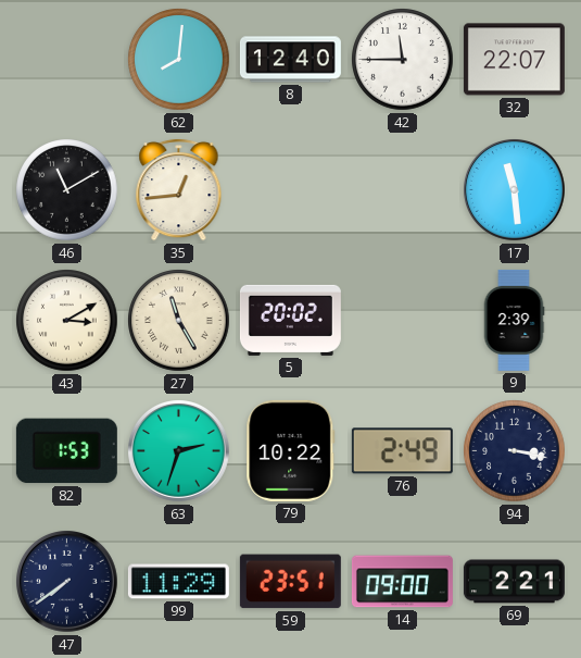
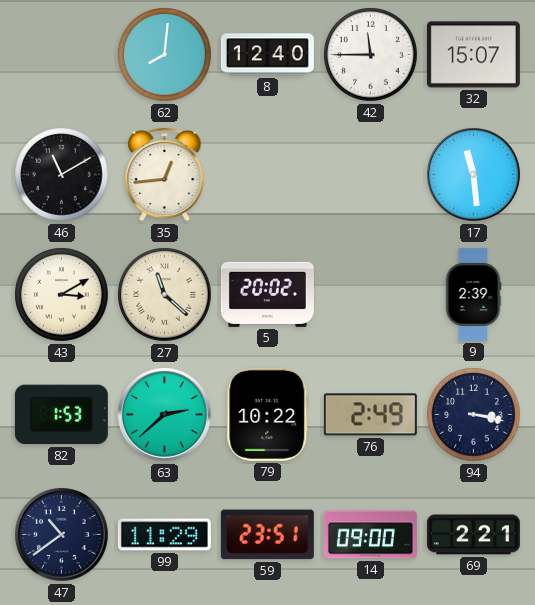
32: 22:07 -> 15:07 (473, 55)
27: 11:25 -> 11:22 (165, 295)
63: 2:33 -> 2:38 (165, 415)
47: 7:39 -> 10:39 (62, 535)
